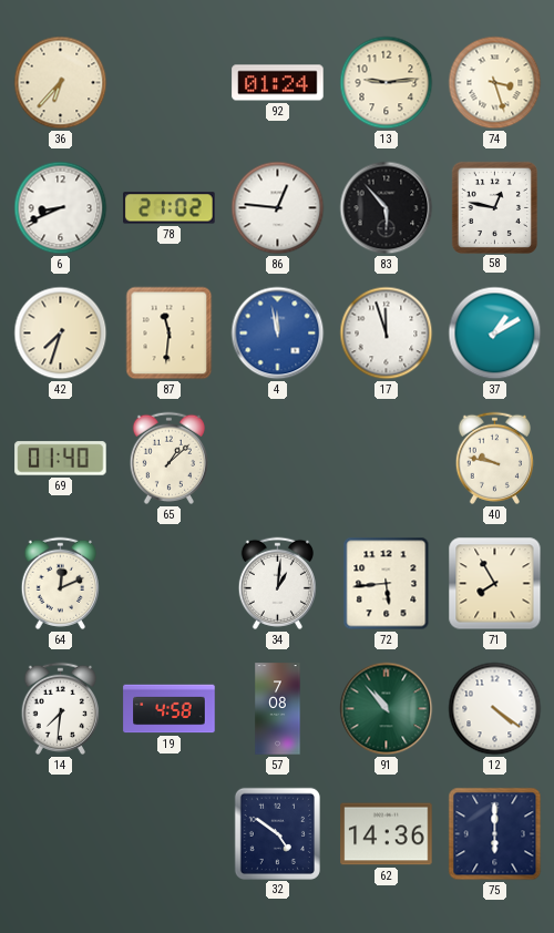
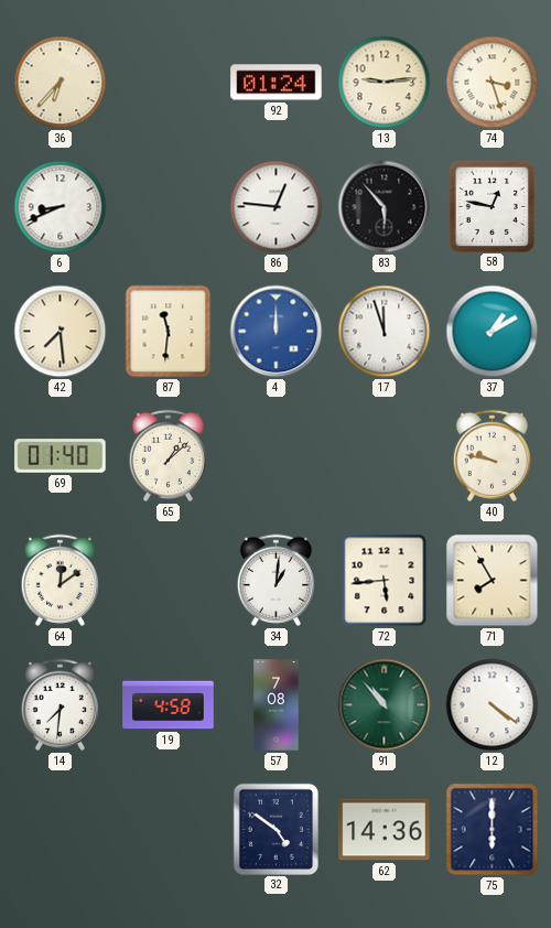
78: 21:02 -> none (170, 208)
42: 7:33 -> 7:29 (61, 332)
4: 11:58 -> 12:00 (277, 332)
64: 12:11 -> 12:09 (60, 580)
